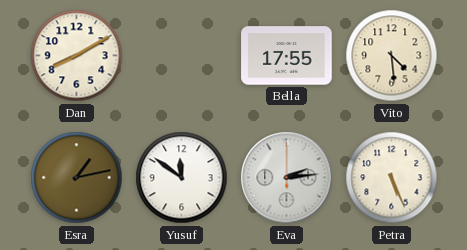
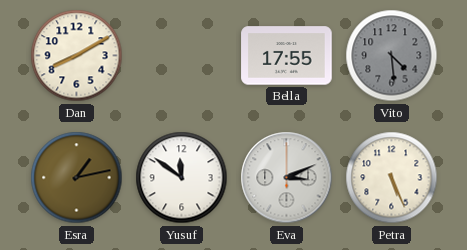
Vito dial: cream -> grey (392, 56)
Eva: 2:14 -> 3:11 (287, 178)
